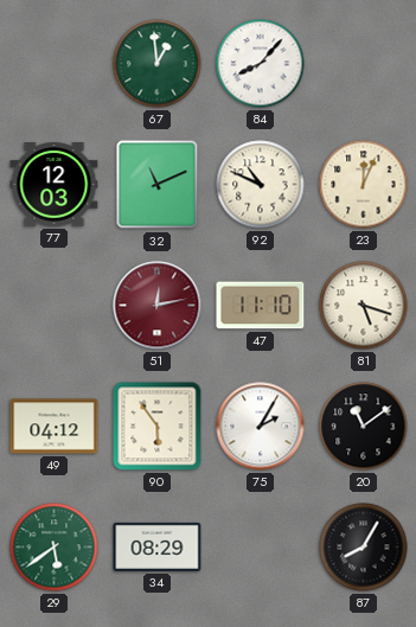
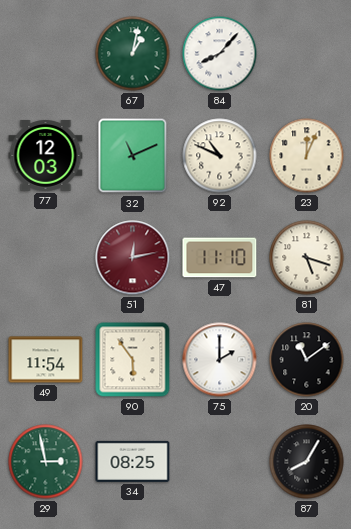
67: 12:59 -> 1:02 (133, 54)
49: 04:12 -> 11:54 (46, 360)
75: 2:05 -> 2:00 (220, 360)
29: 5:39 -> 2:58 (46, 462)
34: 08:29 -> 08:25 (133, 461)
